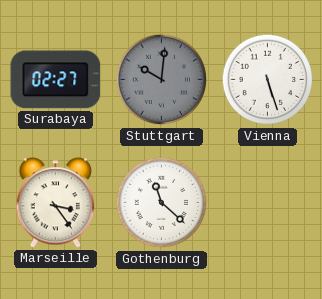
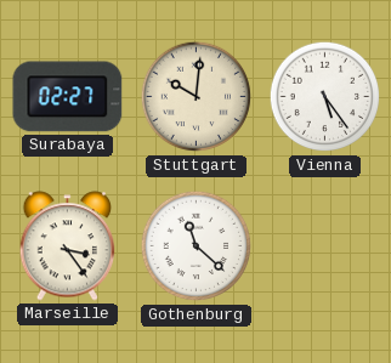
Stuttgart dial: grey -> cream (197, 97)
Vienna: 5:27 -> 5:24 (325, 97)
